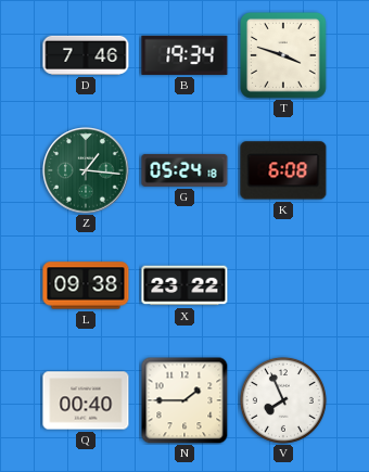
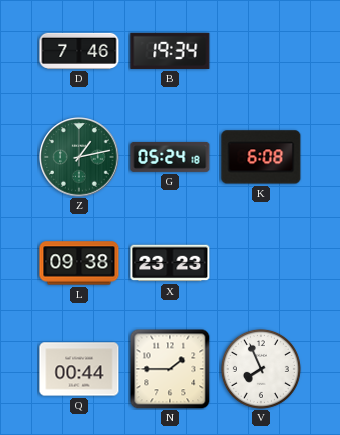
T: 3:48 -> none (284, 56)
Z: 1:16 -> 1:13 (79, 157)
X: 23:22 -> 23:23 (170, 263)
Q: 00:40 -> 00:44 (79, 369)
